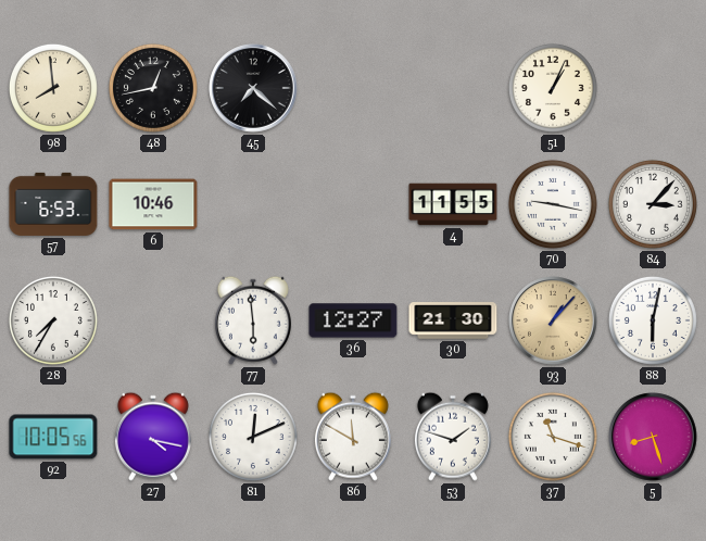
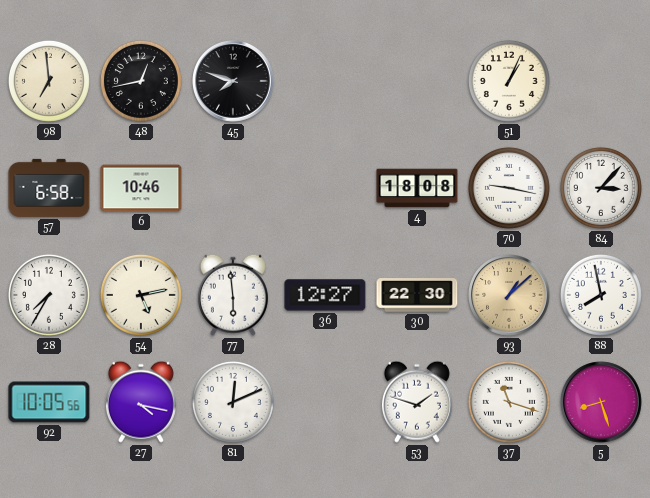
98: 7:59 -> 6:59 (49, 81)
45: 7:22 -> 7:48 (233, 81)
57: 6:53 -> 6:58 (49, 188)
4: 11:55 -> 18:08 (417, 188)
54: none -> 5:13 (141, 295)
30: 21:30 -> 22:30 (417, 295)
93: 1:07 -> 1:08 (509, 295)
88: 6:02 -> 7:58 (601, 295)
86: 11:50 -> none (353, 437)
